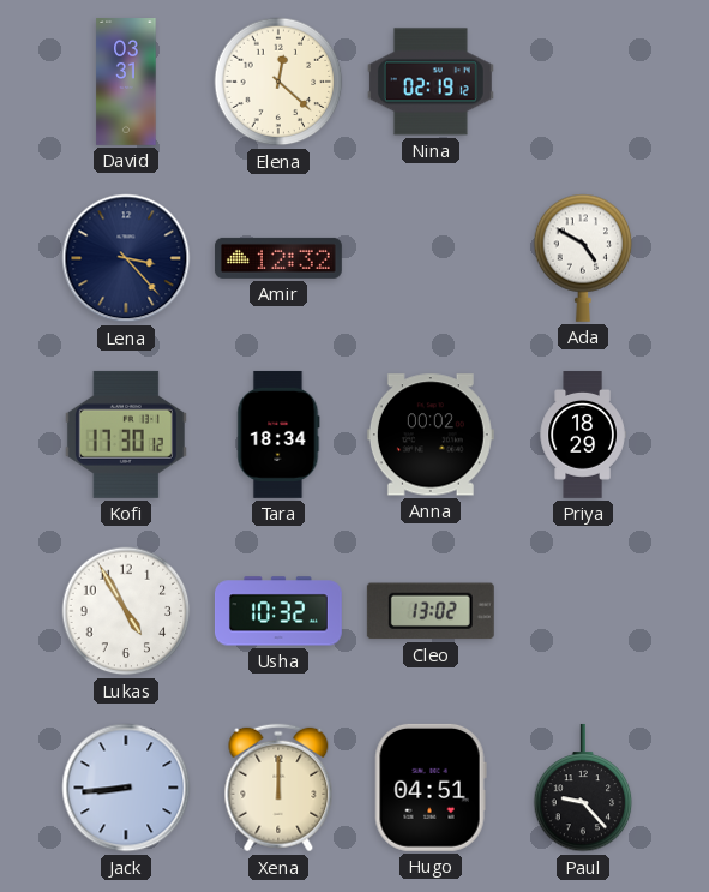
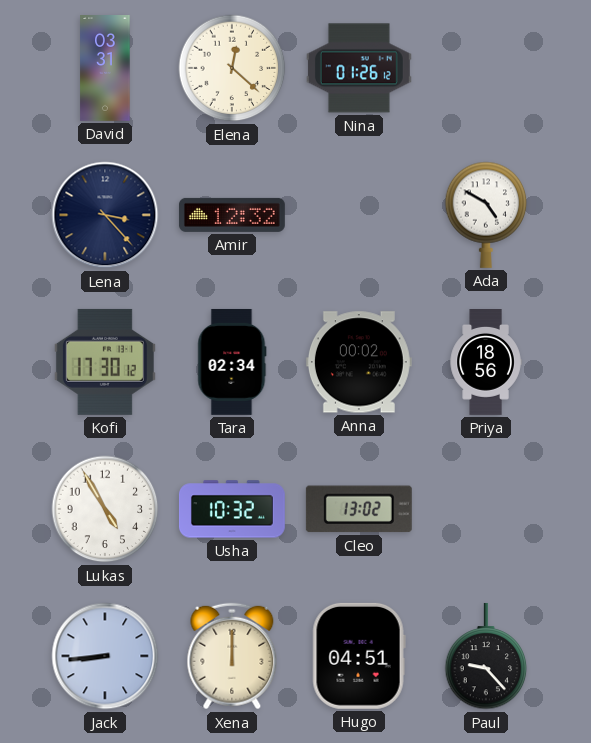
Nina: 02:19 -> 01:26 (359, 68)
Tara: 18:34 -> 02:34 (232, 362)
Priya: 18:29 -> 18:56 (486, 363)
